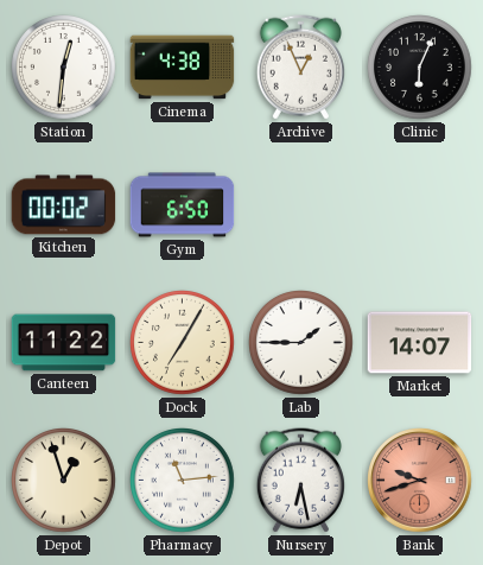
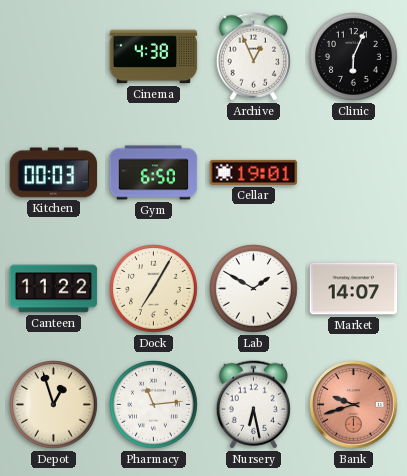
Station: 12:31 -> none (64, 68)
Kitchen: 00:02 -> 00:03 (54, 173)
Cellar: none -> 19:01 (254, 172)
Lab: 1:45 -> 1:50 (254, 289)
